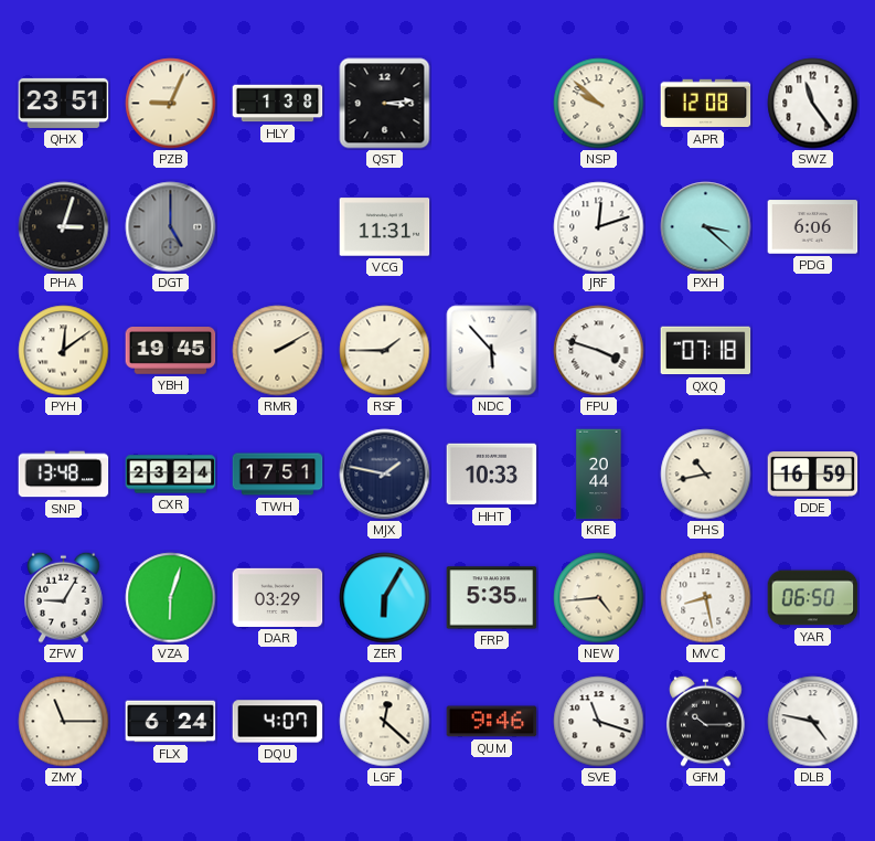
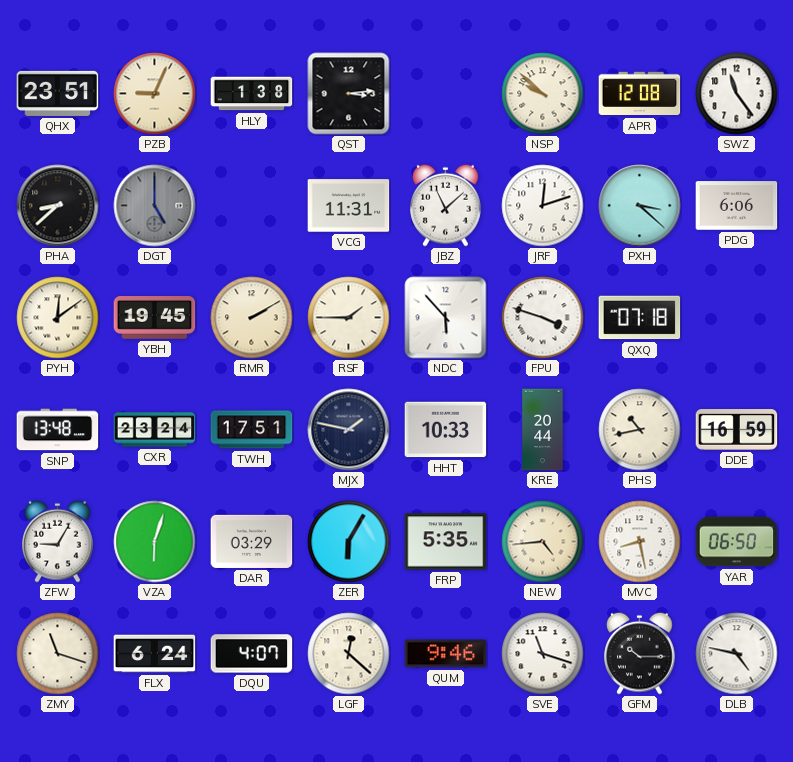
PHA: 3:03 -> 8:38 (58, 206)
JBZ: none -> 11:08 (446, 205)
ZMY: 11:15 -> 11:18 (58, 654)
